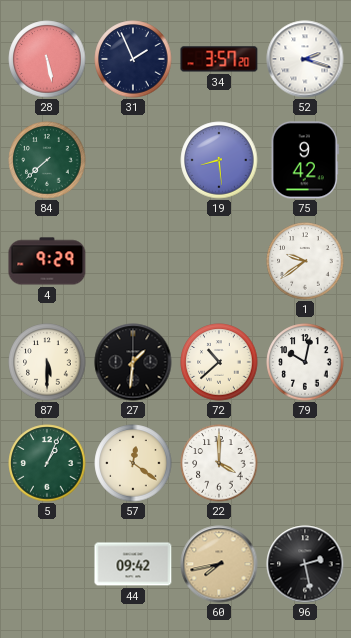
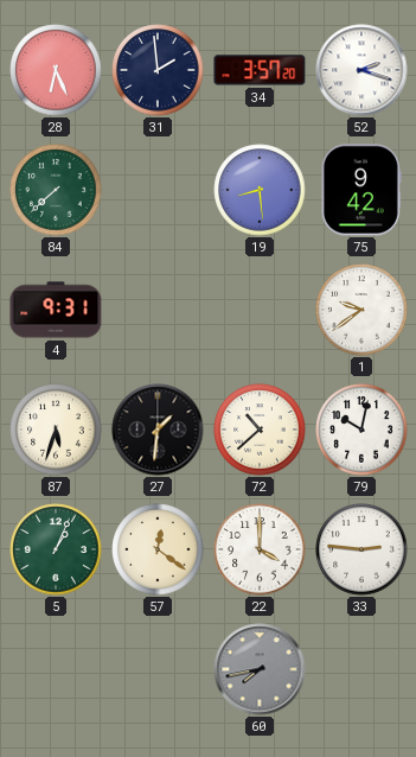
28: 5:28 -> 6:26 (56, 70)
31: 1:56 -> 1:59 (158, 70)
4: 9:29 -> 9:31 (56, 310)
87: 5:30 -> 5:33 (56, 430)
33: none -> 2:46 (361, 549)
44: 09:42 -> none (133, 564)
60 dial: champagne -> grey (260, 669)
96: 2:28 -> none (305, 564)
